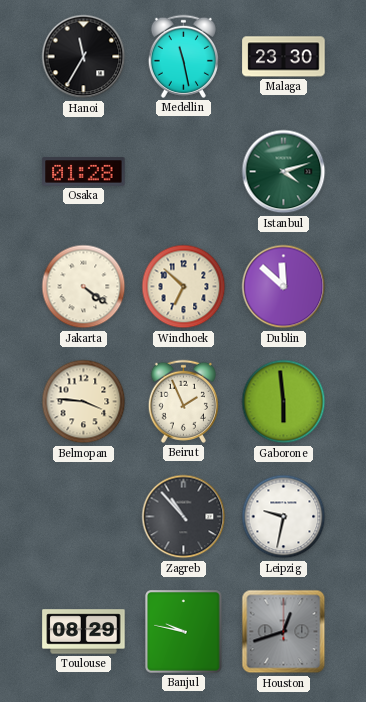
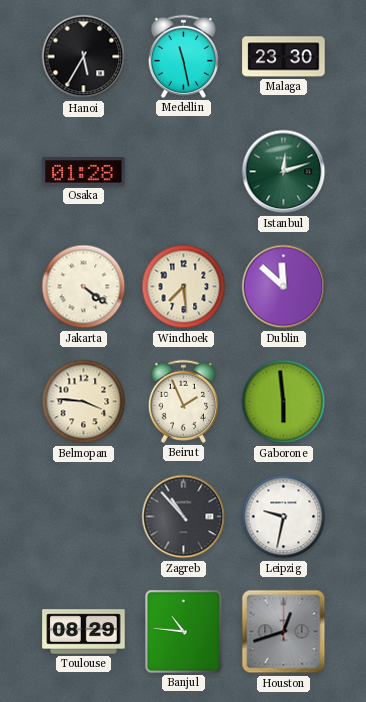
Hanoi: 11:35 -> 5:35 (84, 57)
Istanbul: 4:12 -> 12:12 (284, 172)
Windhoek: 6:52 -> 7:29 (184, 287)
Banjul: 9:47 -> 10:46 (184, 632)
